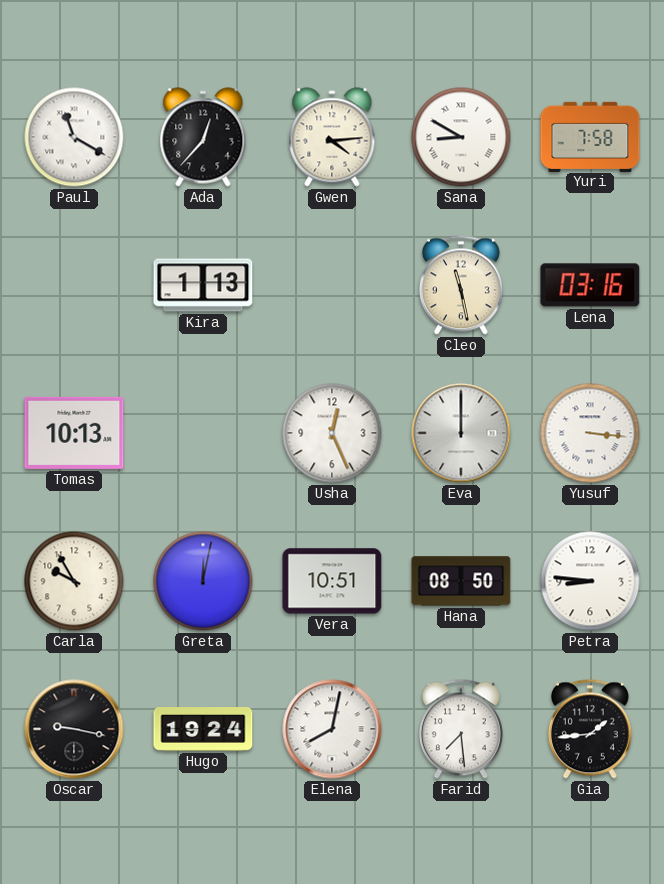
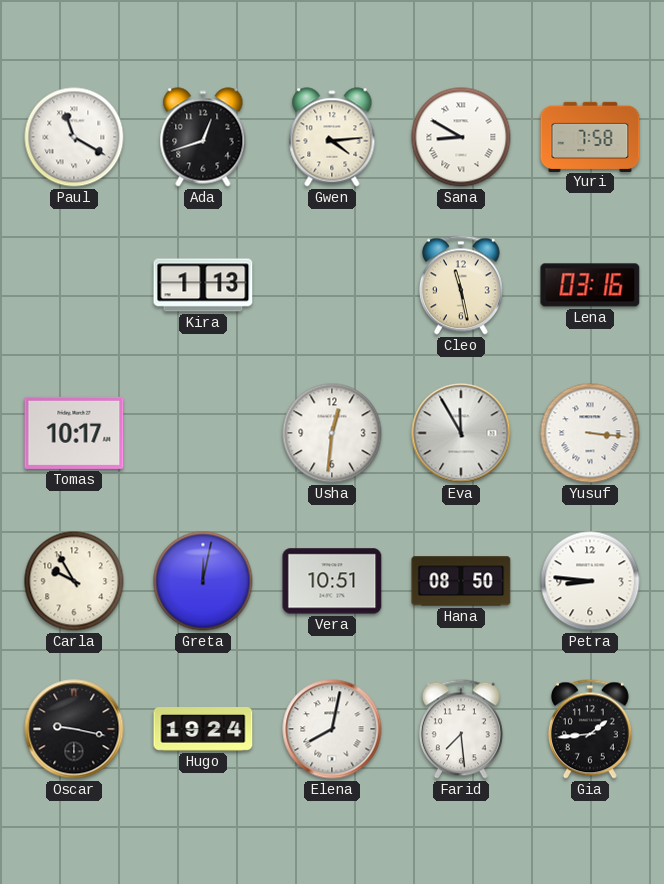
Ada: 12:37 -> 12:42 (203, 137)
Tomas: 10:13 -> 10:17 (74, 433)
Usha: 12:26 -> 12:31 (332, 433)
Eva: 12:00 -> 11:55 (461, 433)
